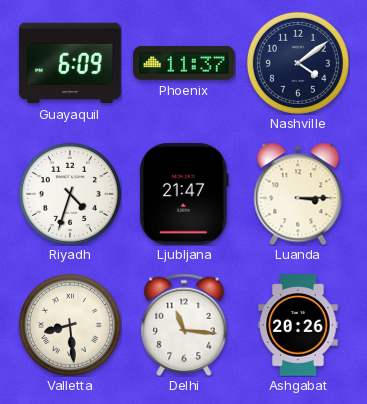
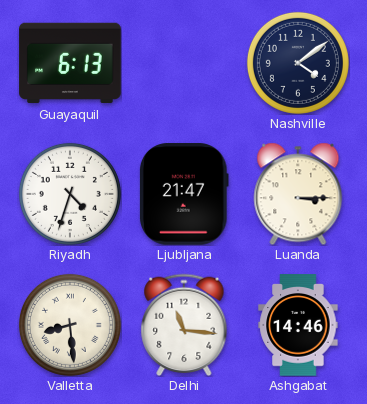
Guayaquil: 6:09 -> 6:13 (70, 63)
Phoenix: 11:37 -> none (184, 63)
Ashgabat: 20:26 -> 14:46 (298, 325)
